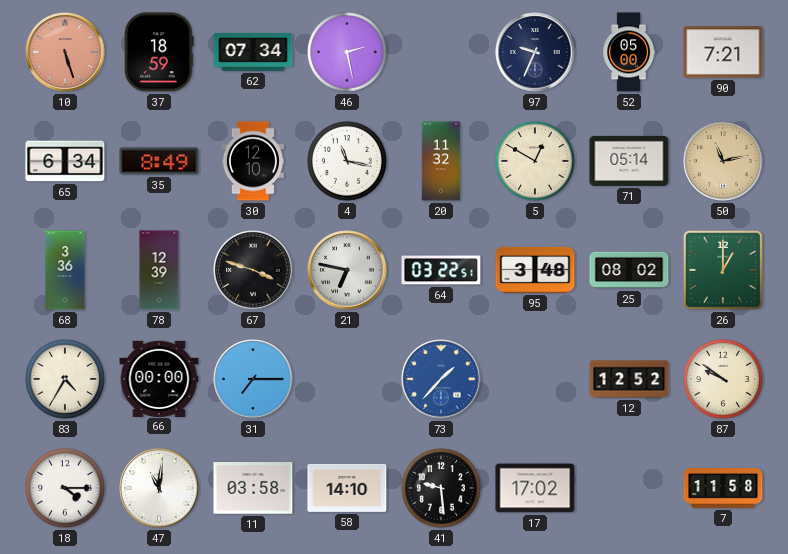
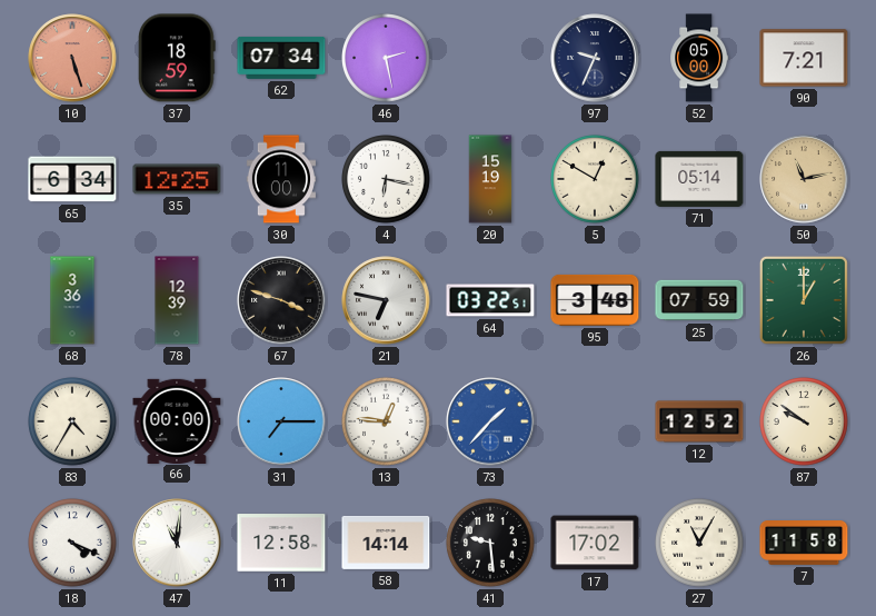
35: 8:49 -> 12:25 (177, 179)
30: 12:10 -> 11:00 (281, 179)
4: 11:17 -> 6:17 (386, 179)
20: 11:32 -> 15:19 (490, 179)
25: 08:02 -> 07:59 (699, 300)
13: none -> 12:46 (386, 421)
18: 4:15 -> 4:19 (72, 543)
11: 03:58 -> 12:58 (281, 543)
58: 14:10 -> 14:14 (386, 543)
27: none -> 11:05 (699, 543)
